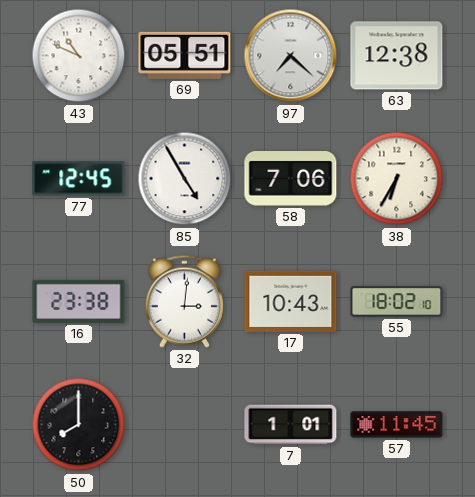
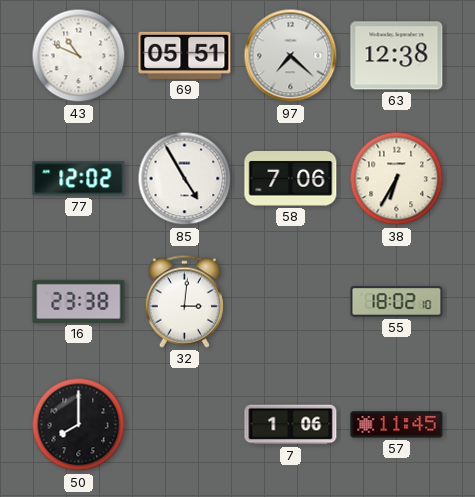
77: 12:45 -> 12:02 (79, 179)
17: 10:43 -> none (291, 301)
7: 1:01 -> 1:06 (291, 425)
